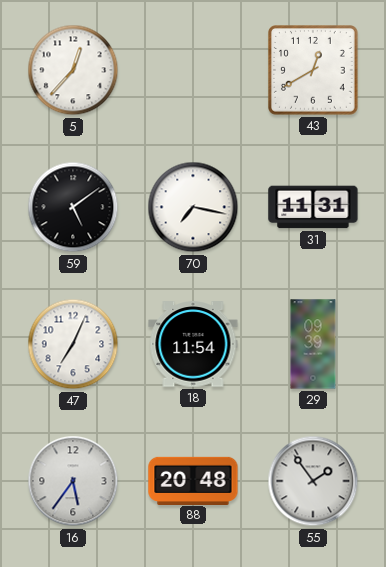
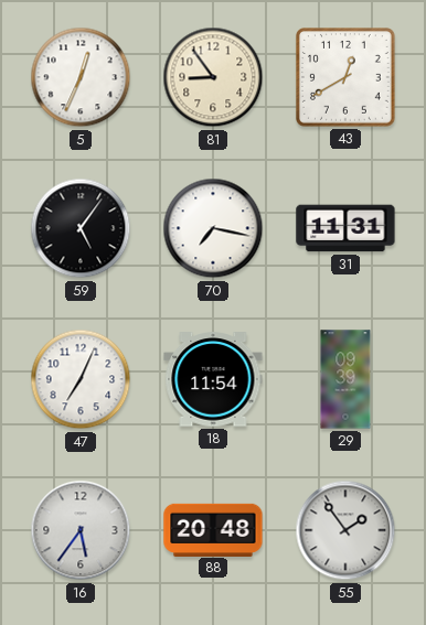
5: 12:37 -> 12:34 (81, 77)
81: none -> 8:54 (213, 77)
59: 5:09 -> 5:06 (81, 228)
